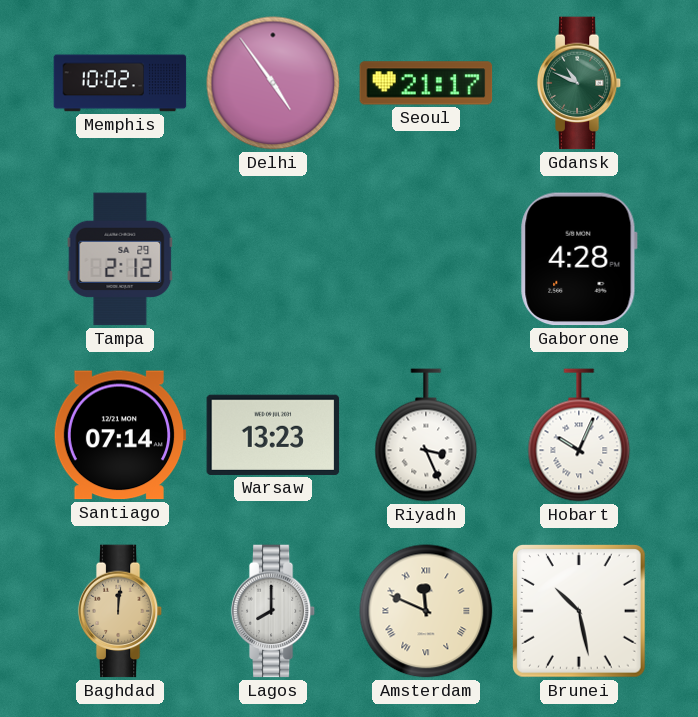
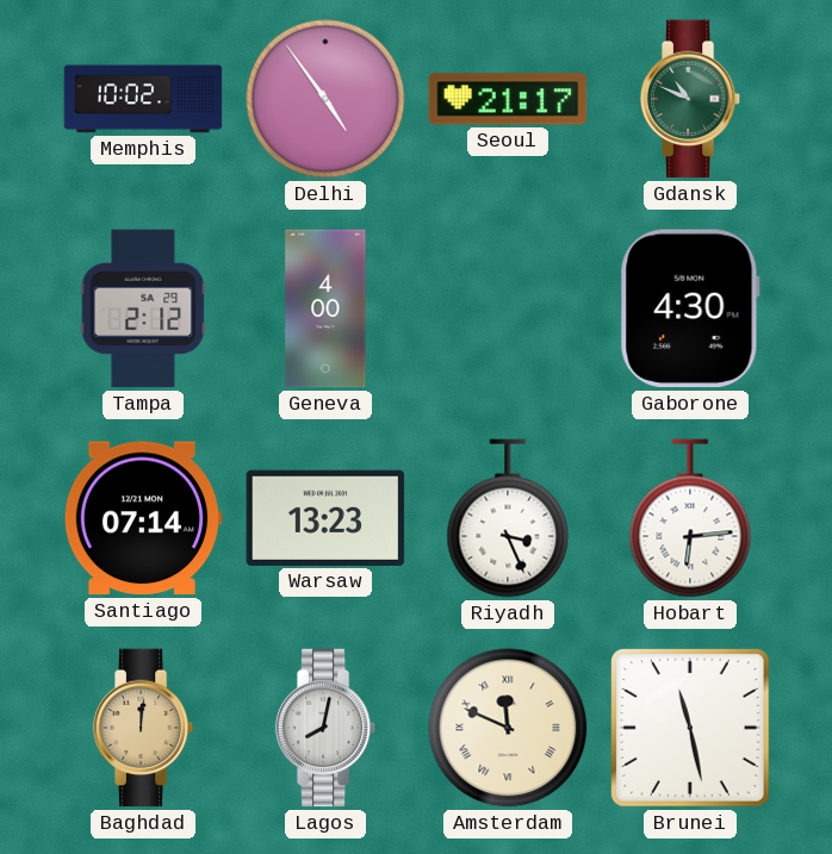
Geneva: none -> 4:00 (325, 308)
Gaborone: 4:28 -> 4:30 (690, 308)
Hobart: 10:04 -> 6:14 (690, 518)
Lagos: 8:00 -> 8:02 (325, 728)
Brunei: 10:28 -> 11:28 (691, 729)
